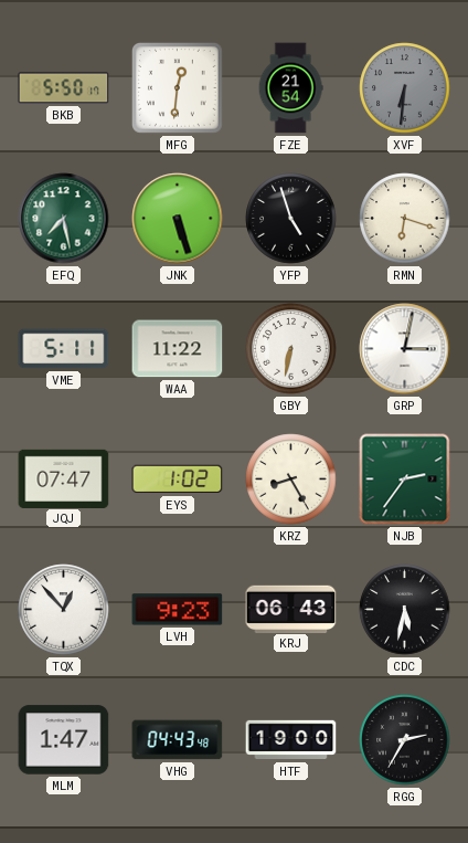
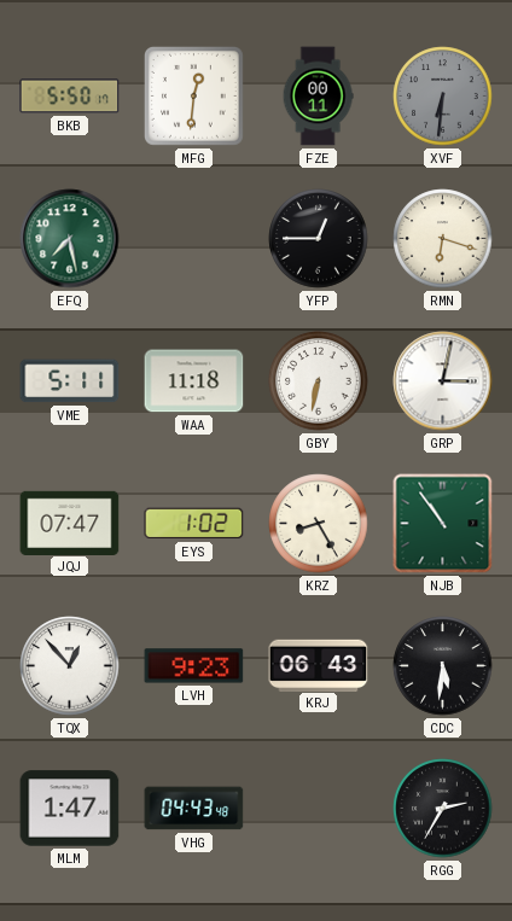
FZE: 21:54 -> 00:11 (318, 97)
JNK: 5:27 -> none (178, 219)
YFP: 4:57 -> 12:45 (319, 239)
WAA: 11:22 -> 11:18 (194, 381)
NJB: 2:36 -> 10:54 (443, 524)
CDC: 5:32 -> 5:31 (443, 666)
HTF: 19:00 -> none (291, 740)
